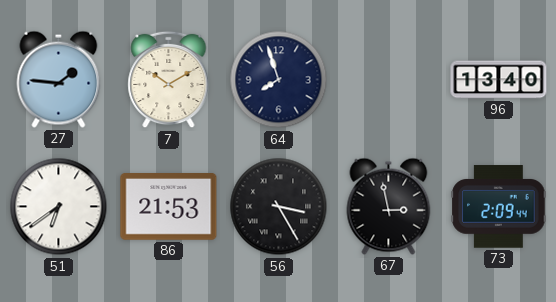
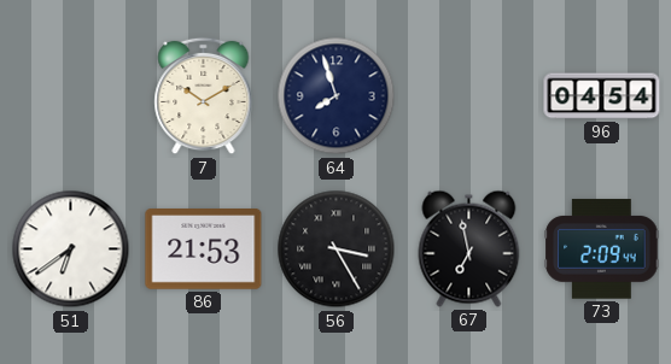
27: 1:46 -> none (59, 79)
96: 13:40 -> 04:54 (602, 96)
67: 2:58 -> 6:58 (469, 248)
